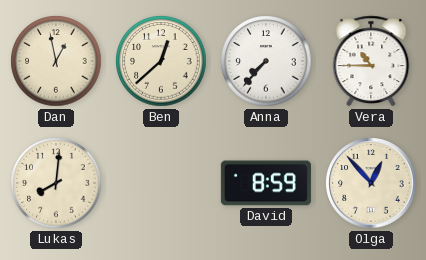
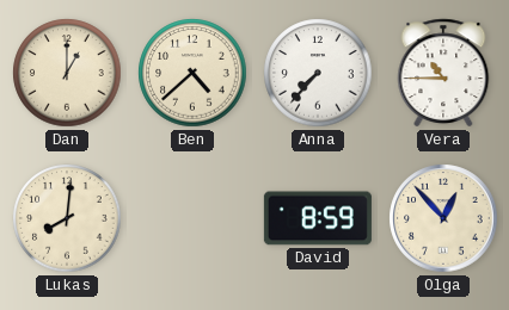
Dan: 12:58 -> 1:00 (67, 73)
Ben: 12:38 -> 4:38 (192, 73)
